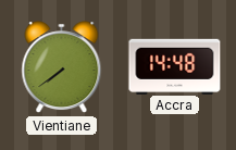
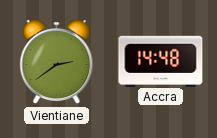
Vientiane: 7:39 -> 2:39 (57, 62)
